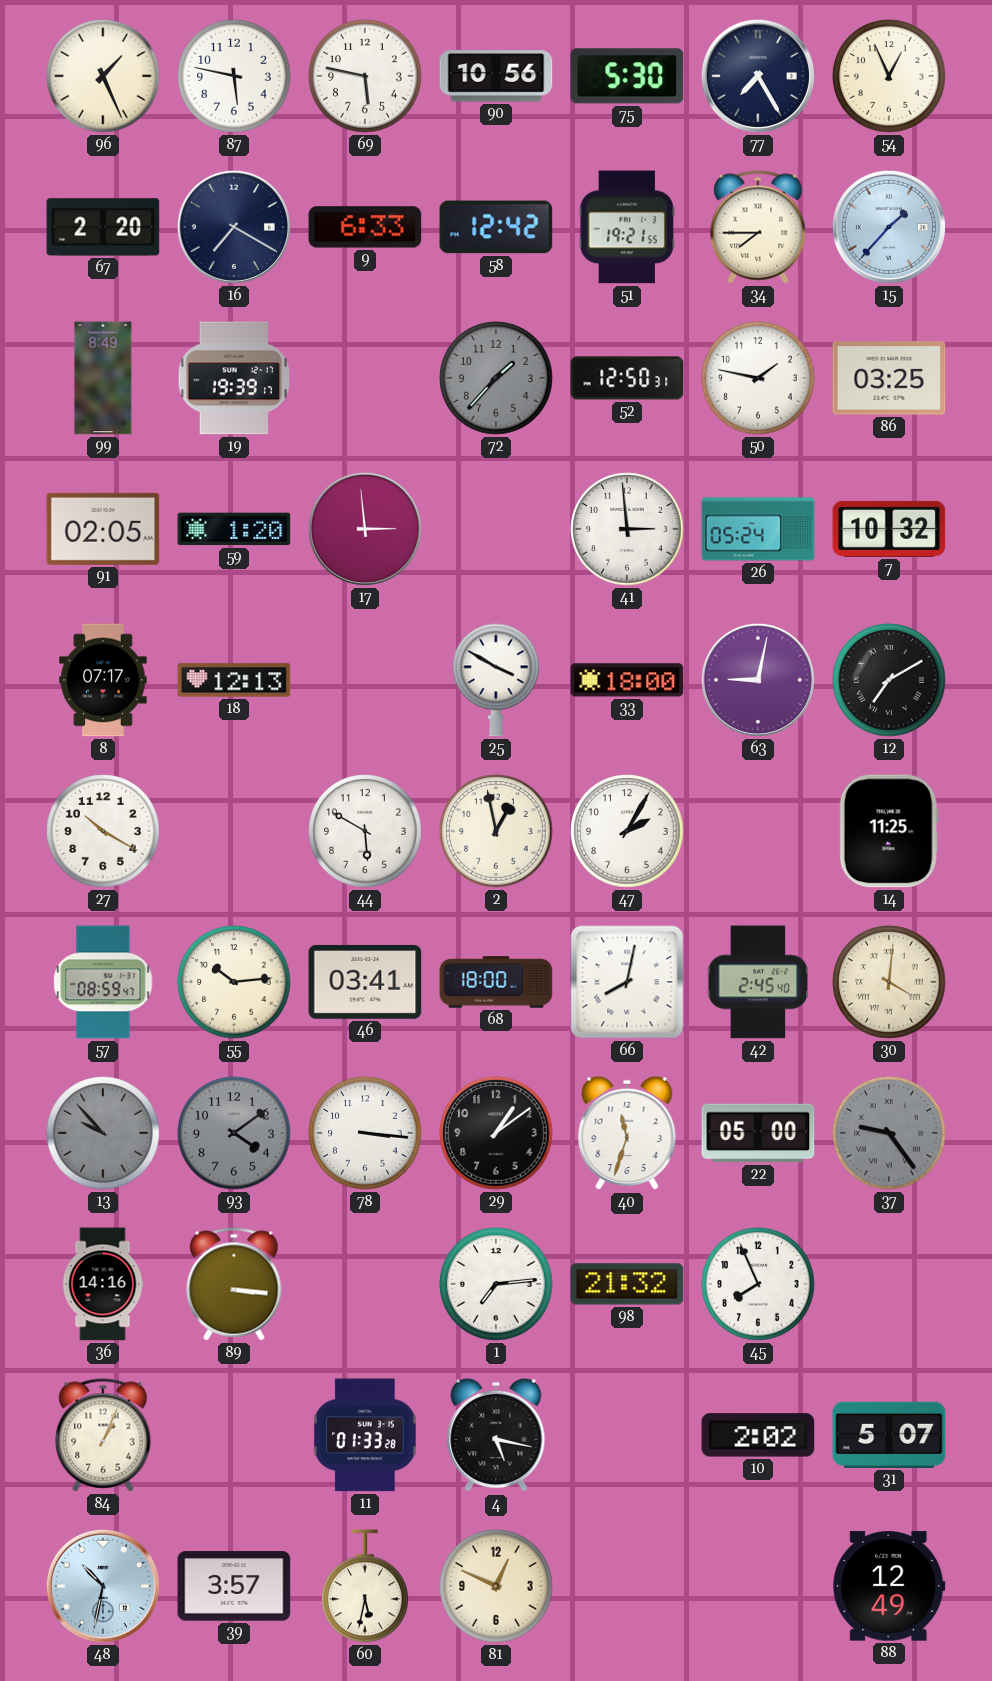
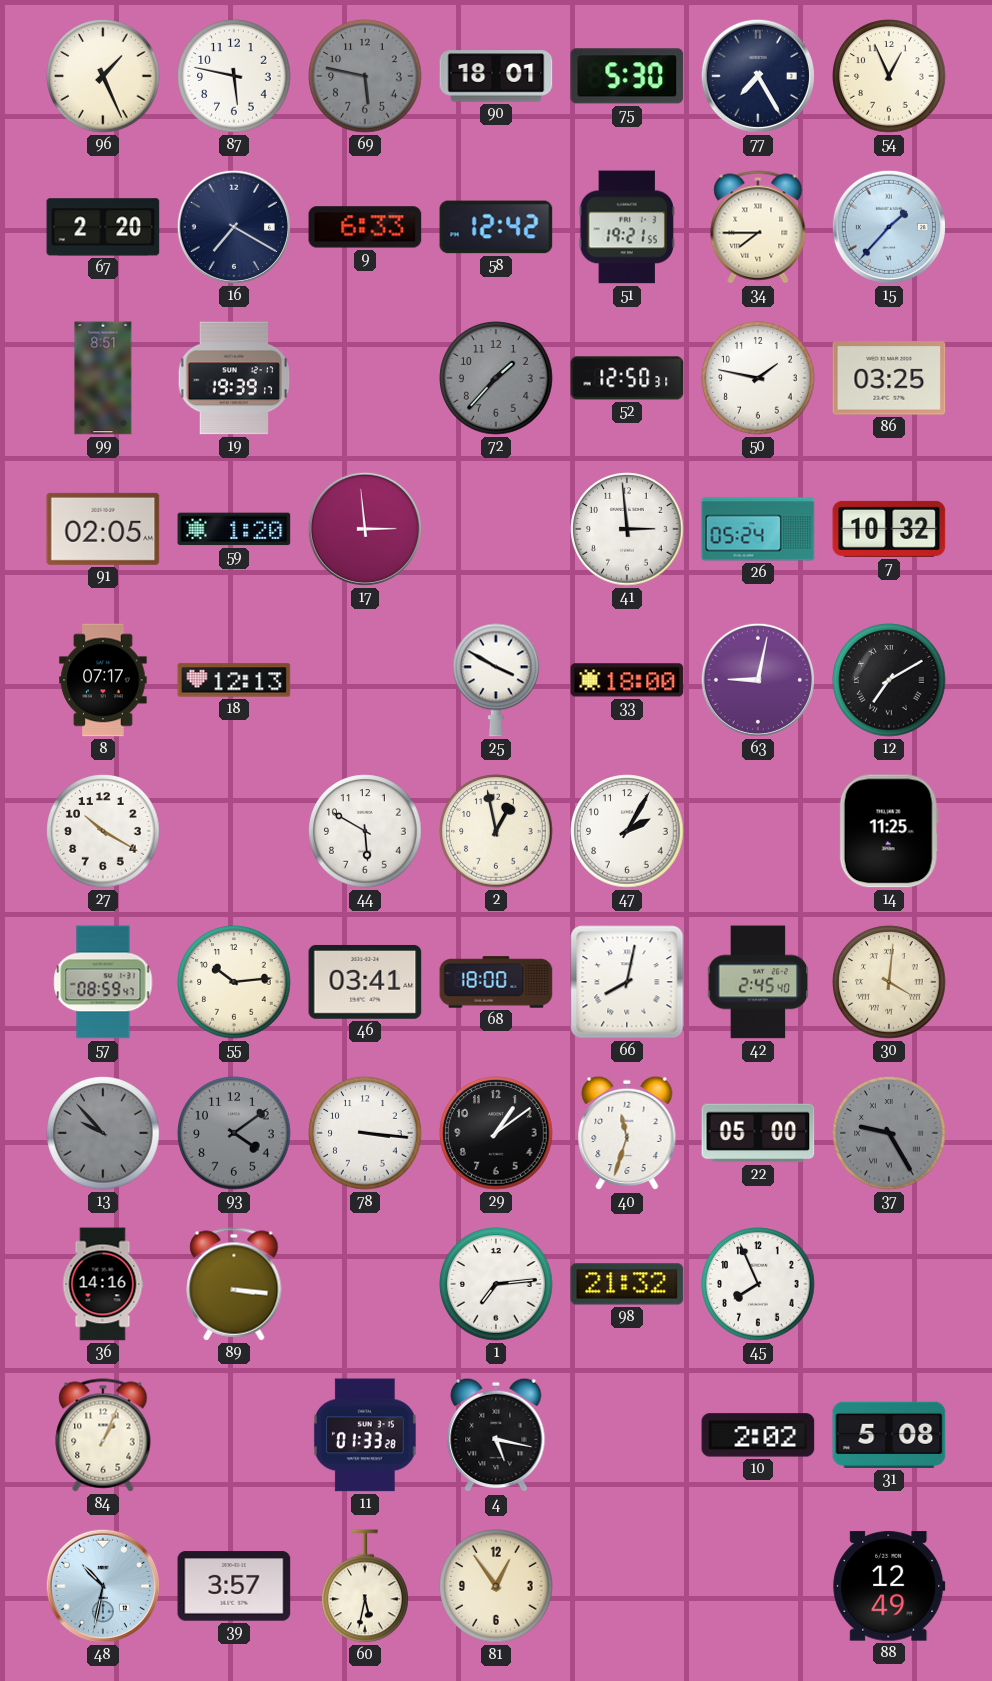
69 dial: white -> grey (365, 76)
90: 10:56 -> 18:01 (496, 76)
99: 8:49 -> 8:51 (103, 378)
37: 9:24 -> 9:25 (889, 1133)
31: 5:07 -> 5:08 (889, 1435)
81: 12:49 -> 12:54 (496, 1586)
